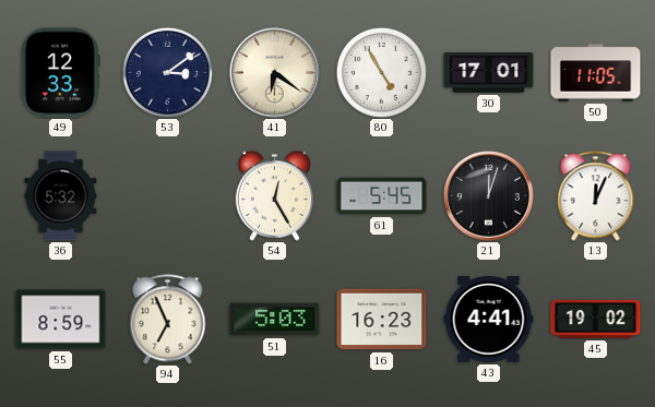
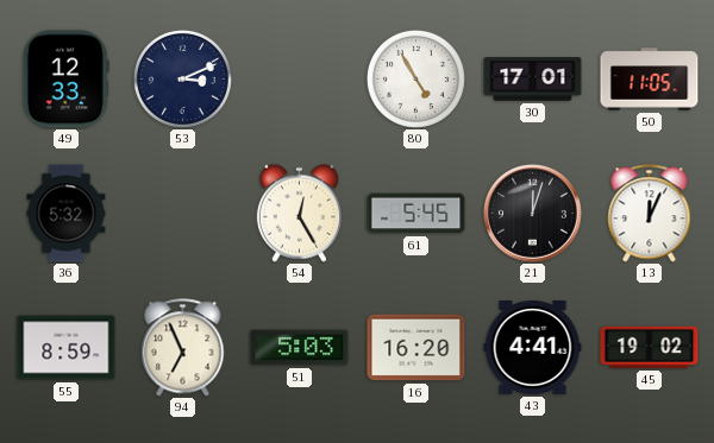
53: 3:09 -> 3:11 (182, 78)
41: 6:21 -> none (275, 73)
16: 16:23 -> 16:20 (416, 348)
